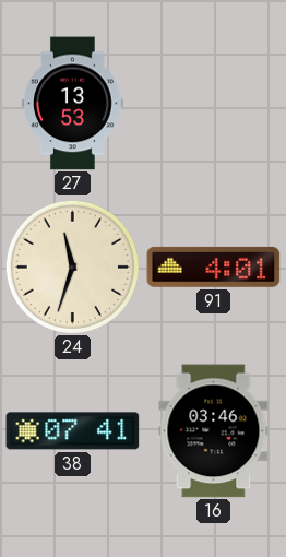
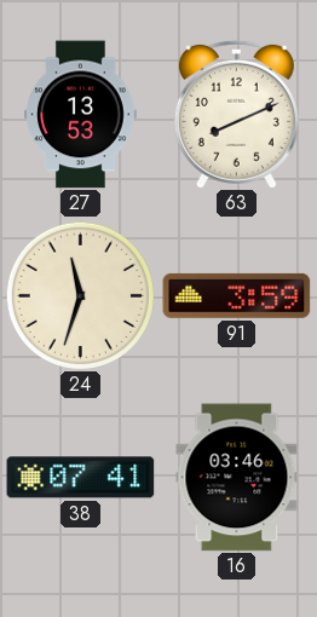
63: none -> 8:11 (236, 114)
91: 4:01 -> 3:59 (237, 295)
